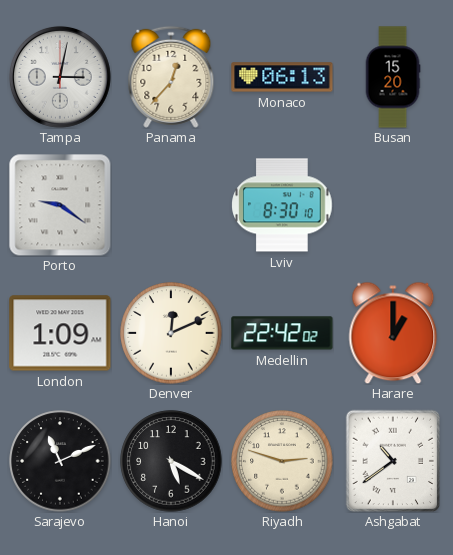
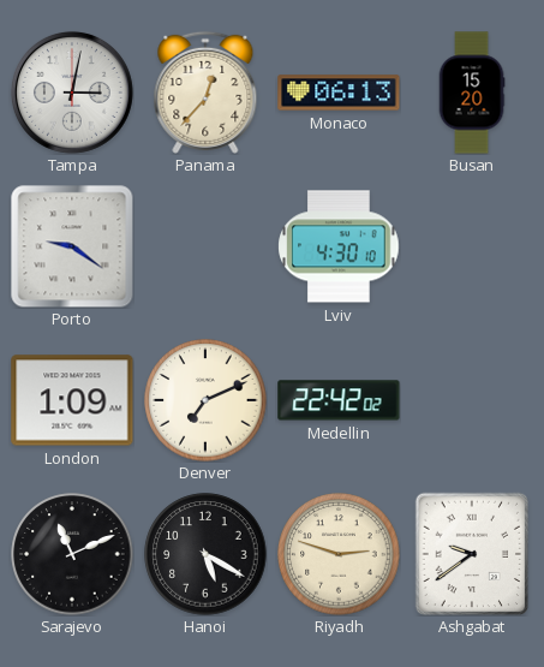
Lviv: 8:30 -> 4:30 (339, 246)
Denver: 12:11 -> 7:11 (205, 400)
Harare: 1:00 -> none (393, 333)
Ashgabat: 10:39 -> 9:39 (471, 554)
